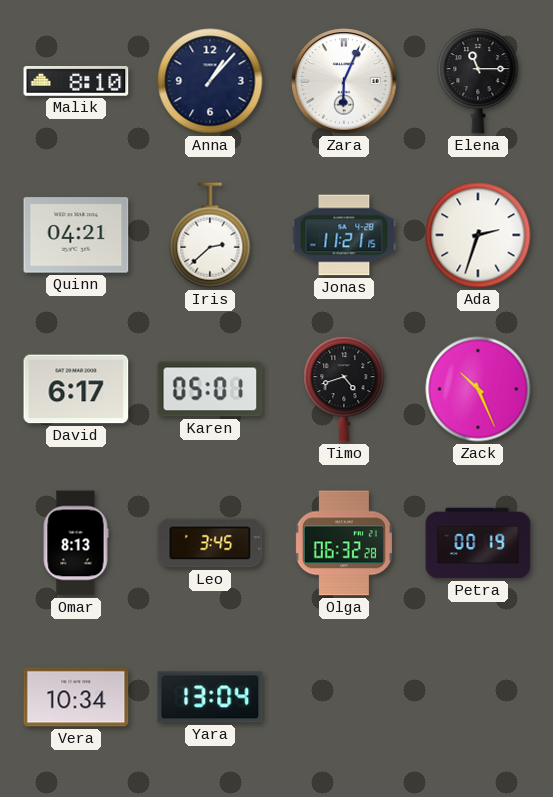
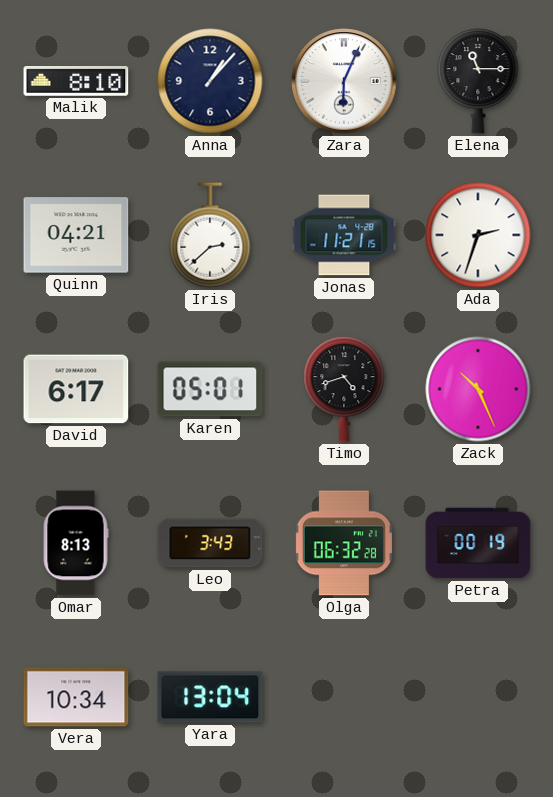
Leo: 3:45 -> 3:43 (210, 543)
